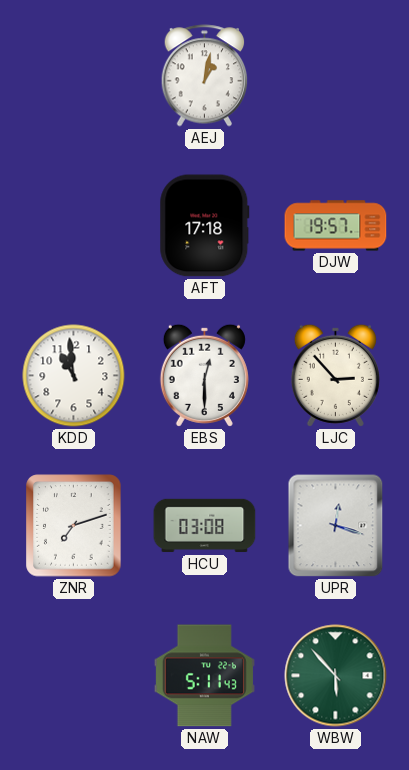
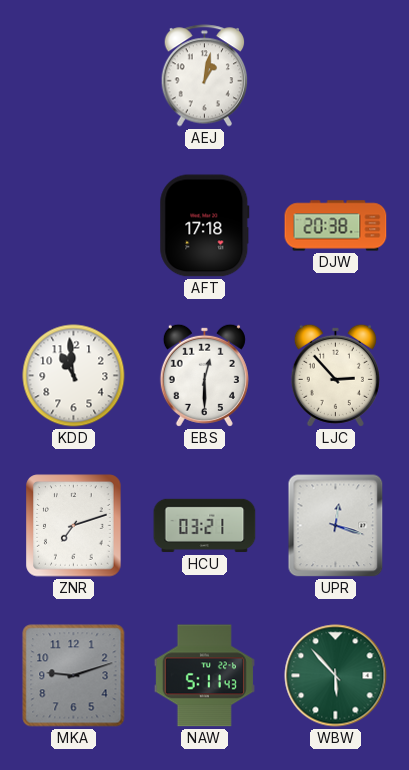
DJW: 19:57 -> 20:38 (336, 226)
HCU: 03:08 -> 03:21 (205, 526)
MKA: none -> 9:12 (74, 676)
